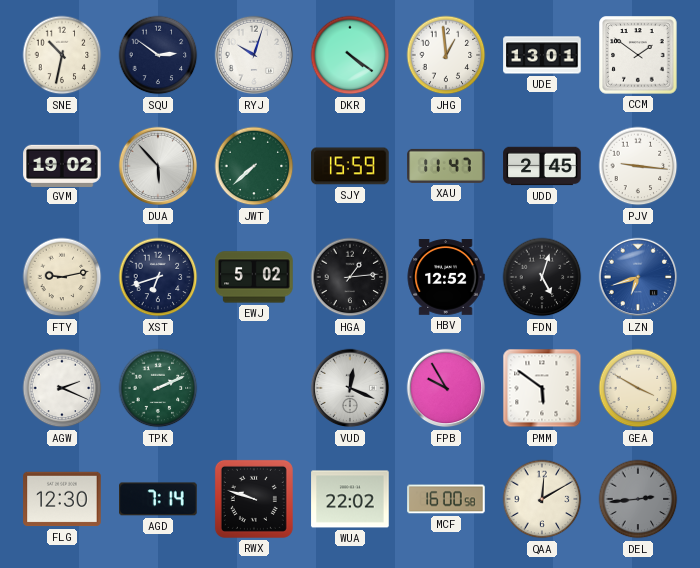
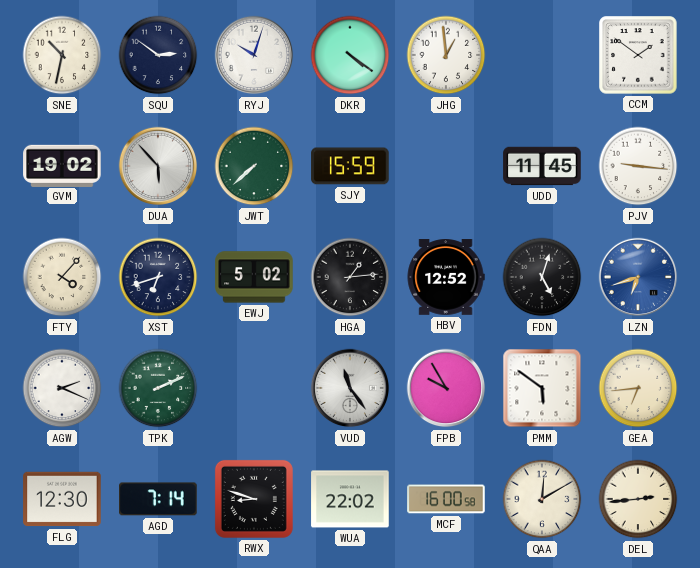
UDE: 13:01 -> none (542, 55)
XAU: 11:47 -> none (446, 166)
UDD: 2:45 -> 11:45 (542, 166)
FTY: 9:13 -> 4:07 (62, 277)
VUD: 12:19 -> 11:24 (350, 388)
GEA: 3:50 -> 6:44 (638, 388)
RWX: 9:48 -> 8:48 (254, 499)
DEL dial: grey -> cream (638, 499)
